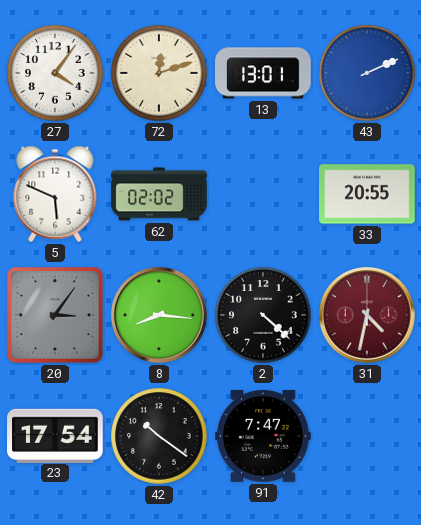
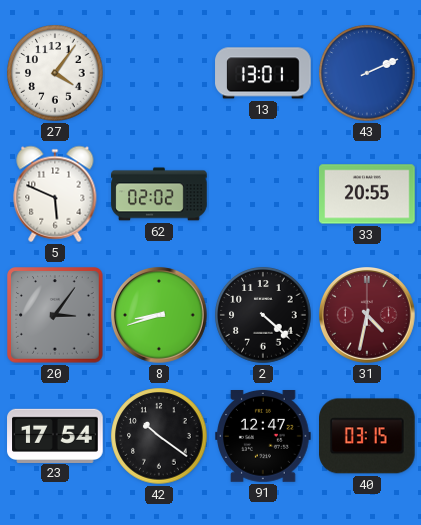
72: 12:12 -> none (159, 73)
8: 8:16 -> 8:42 (160, 316)
91: 7:47 -> 12:47 (263, 437)
40: none -> 03:15 (368, 436)
